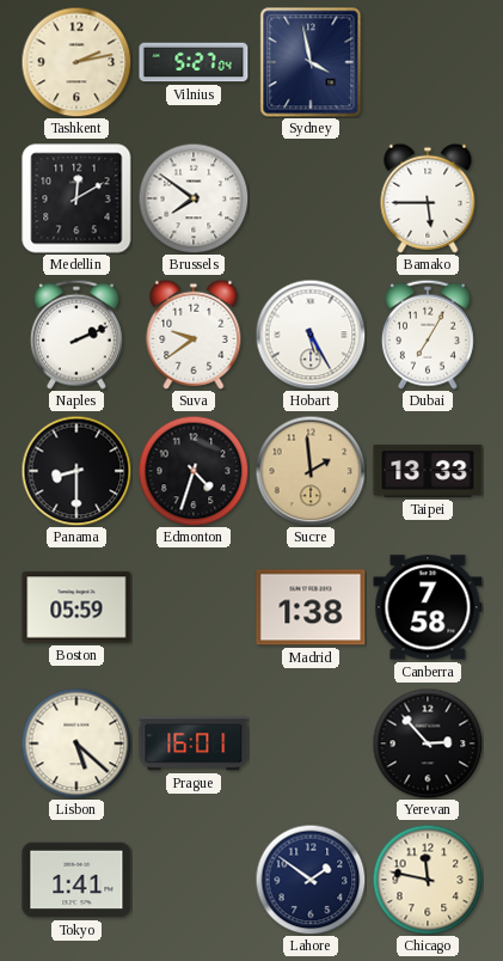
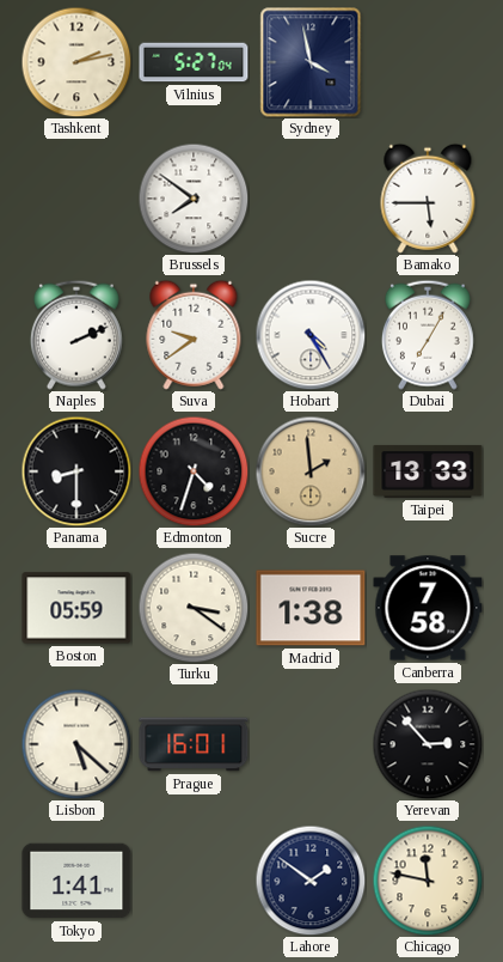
Medellin: 12:10 -> none (76, 198)
Hobart: 5:25 -> 4:25 (311, 335)
Turku: none -> 3:21 (194, 608)
